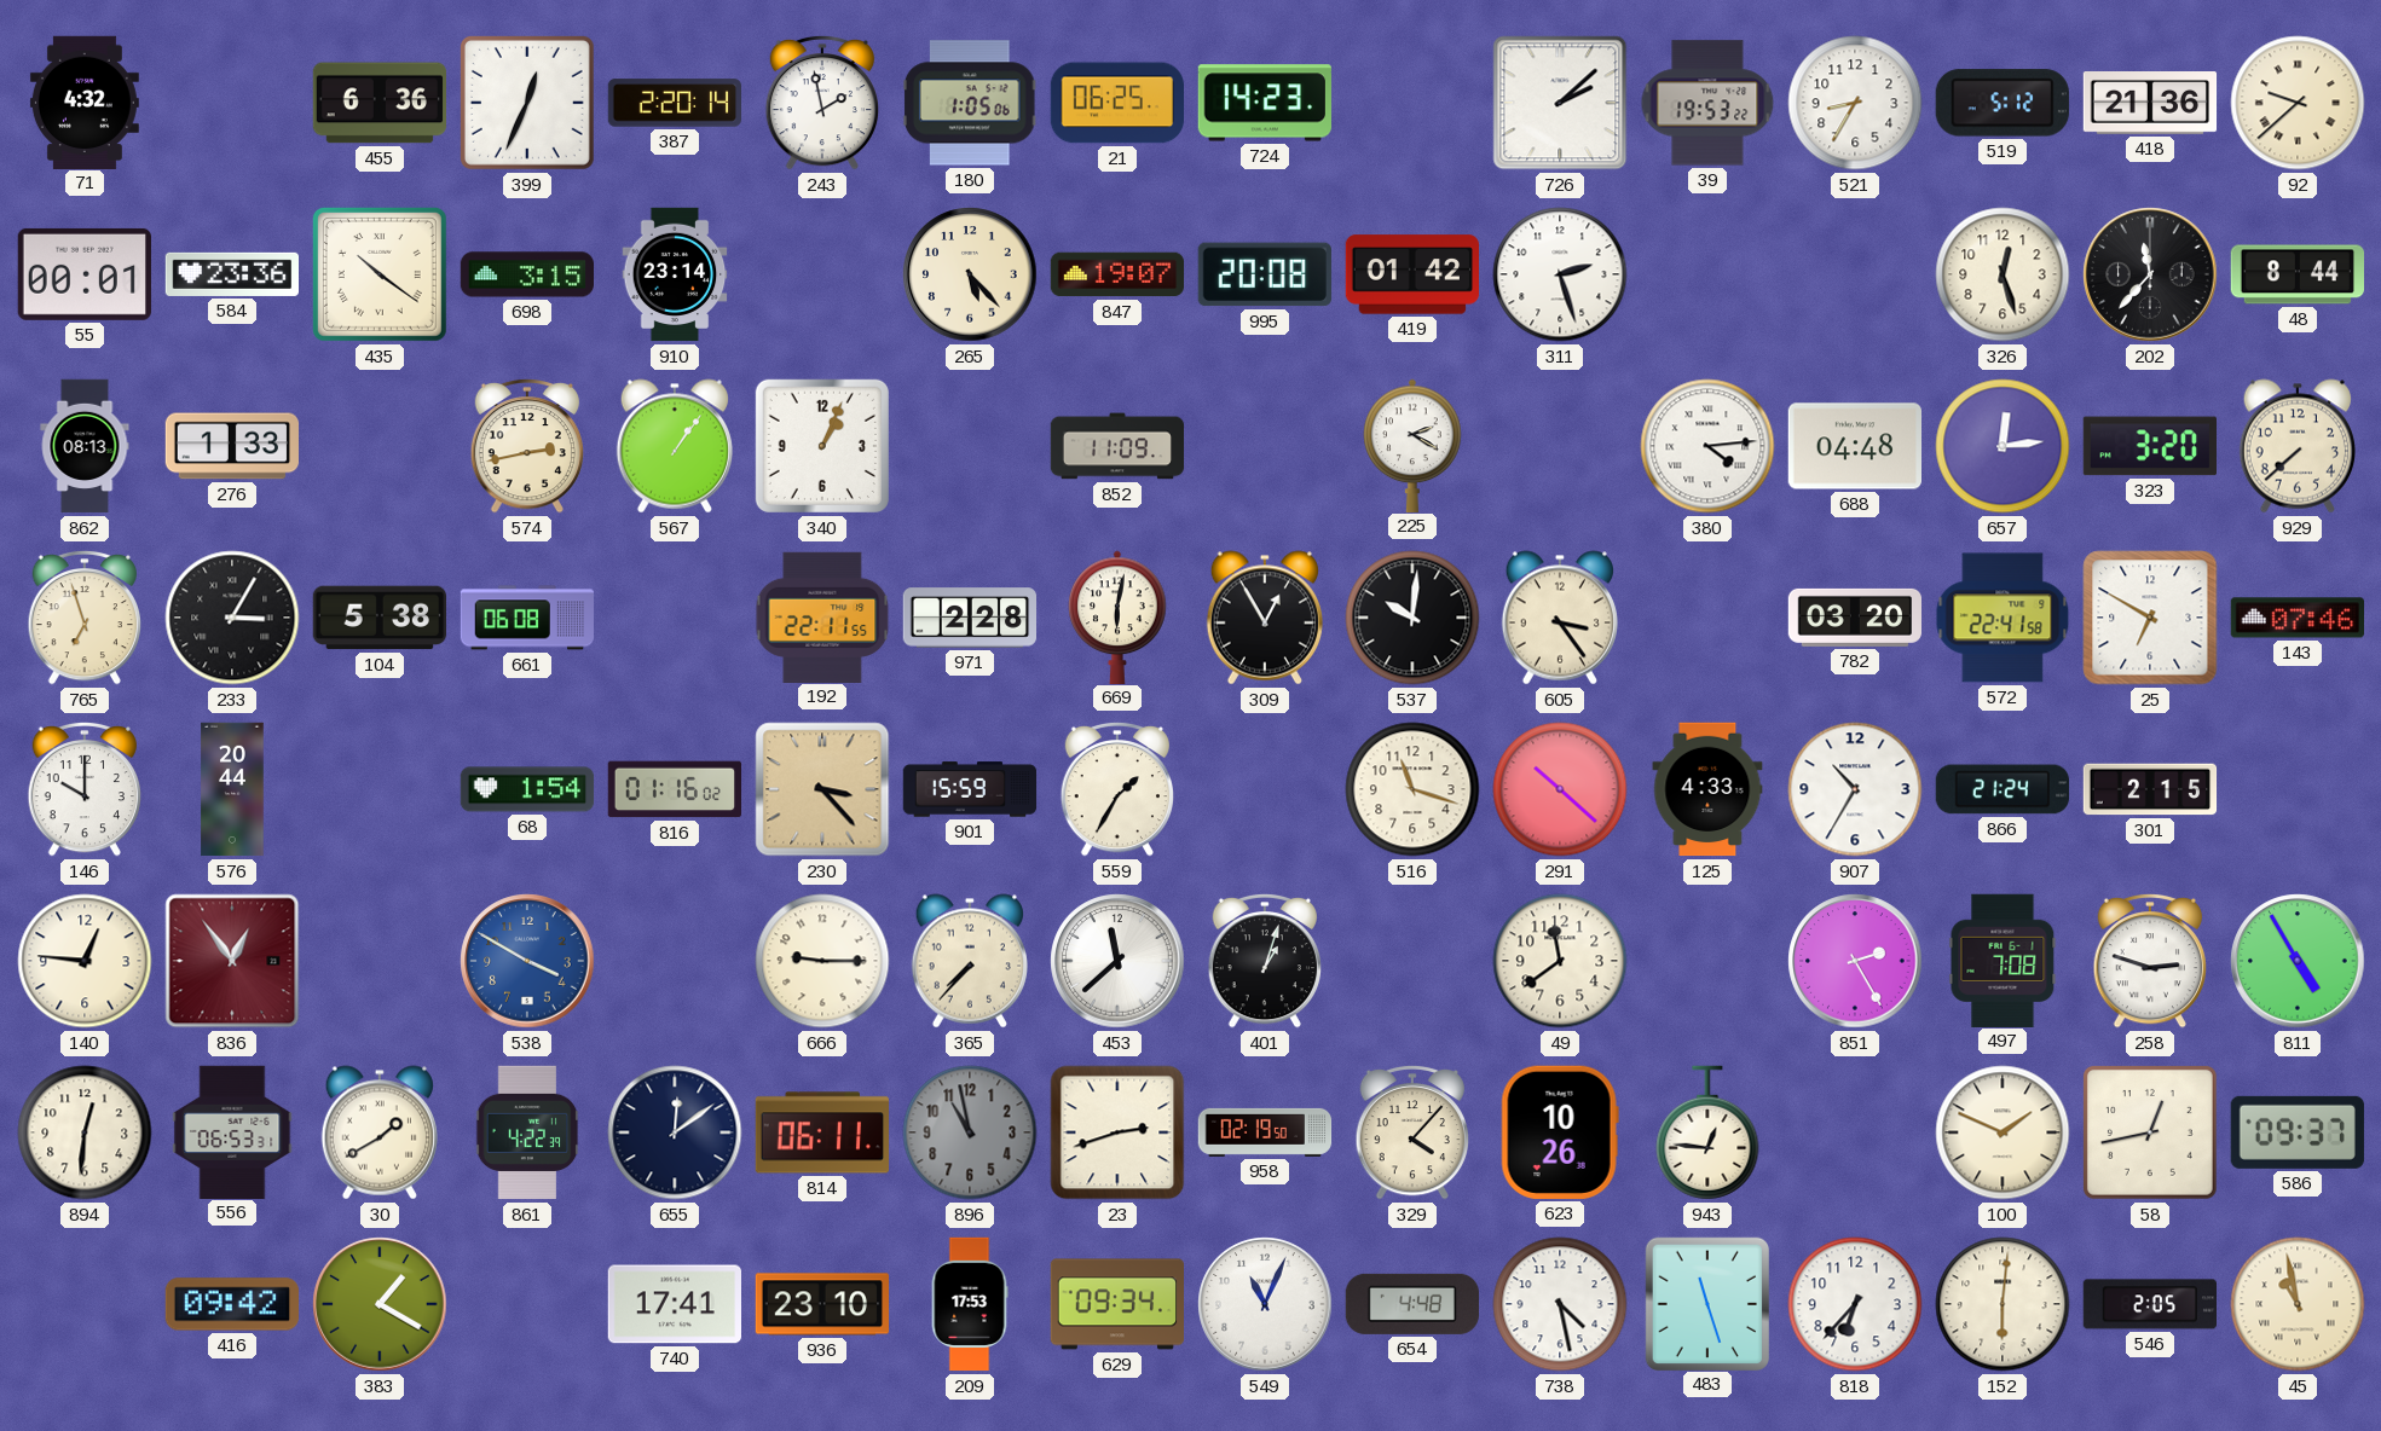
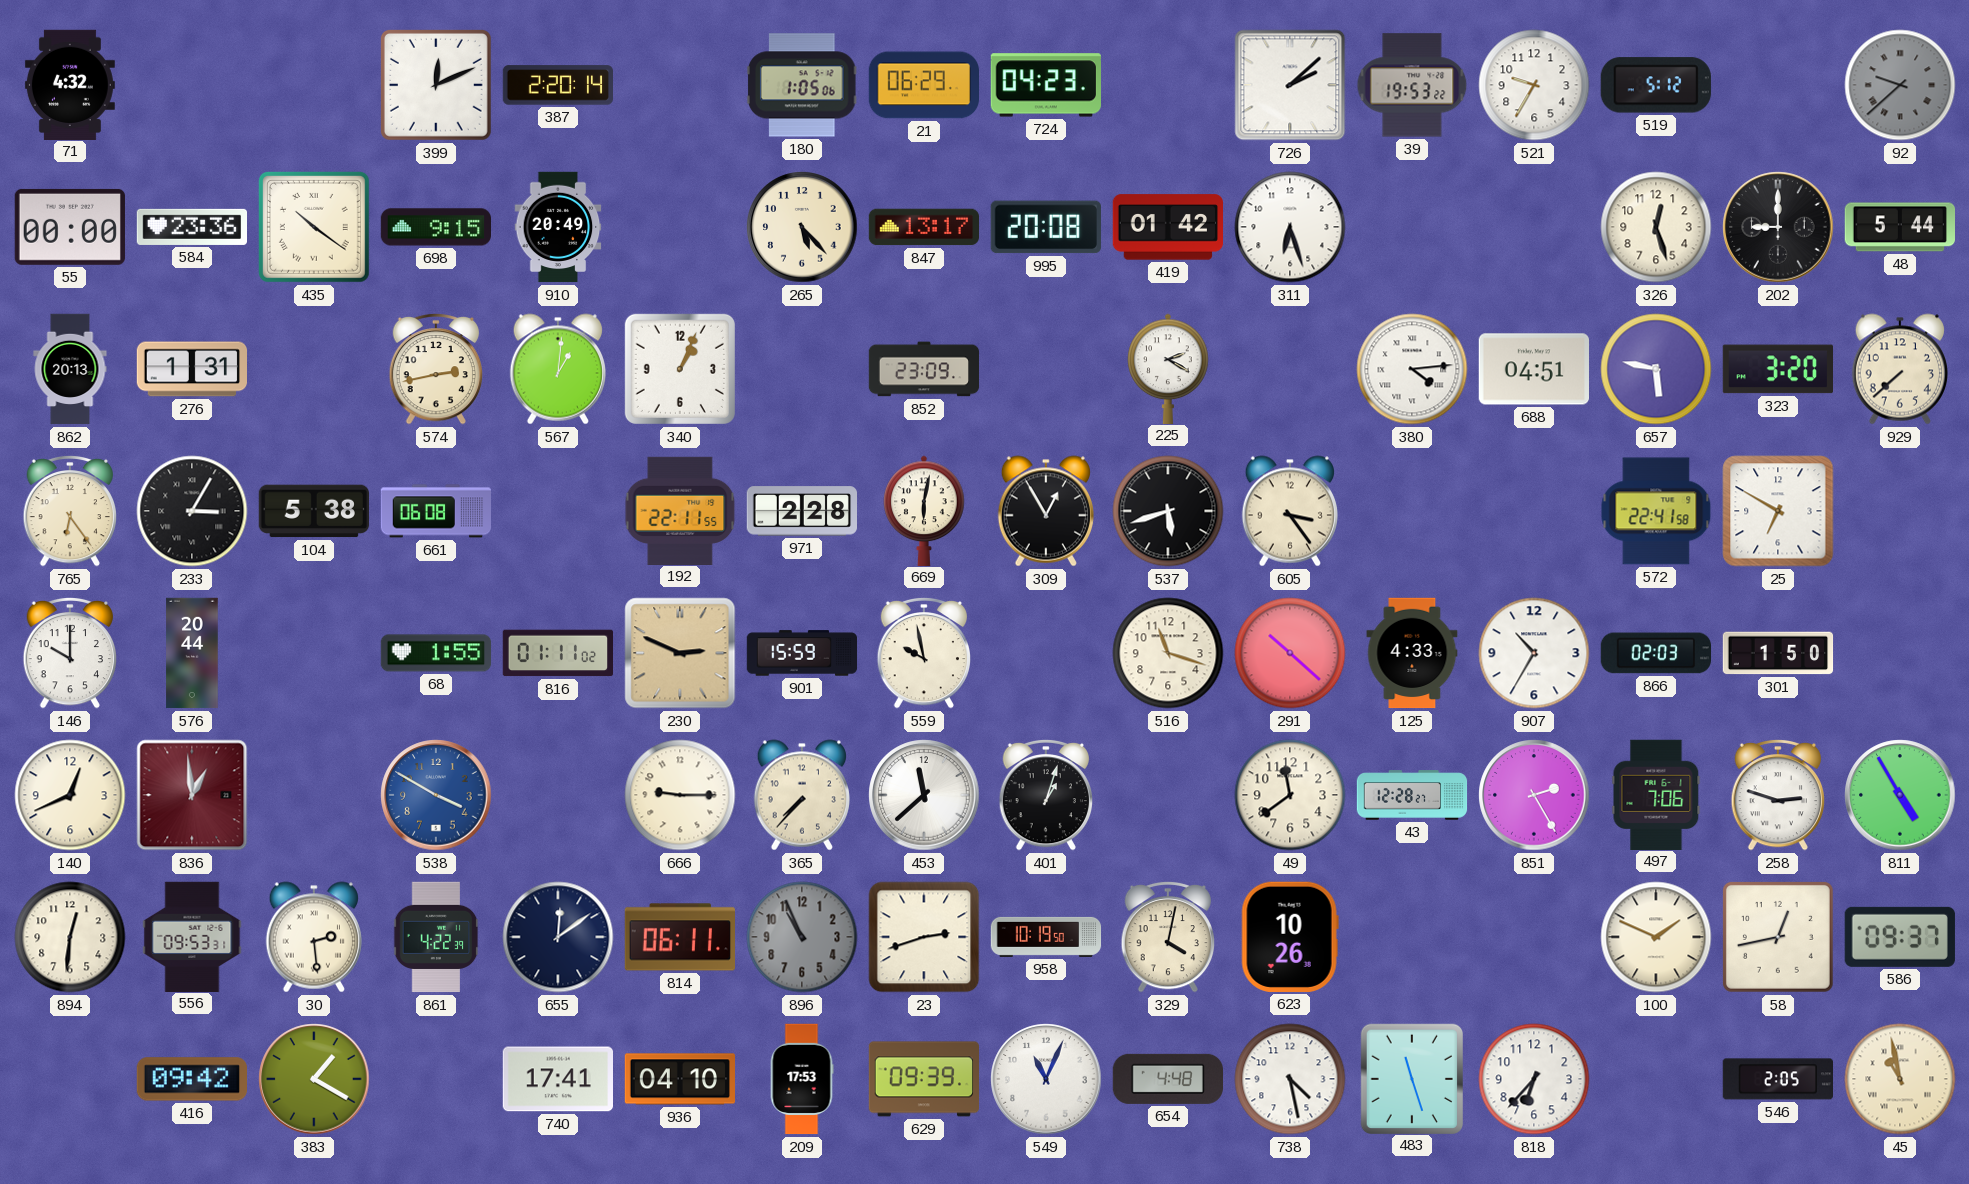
455: 6:36 -> none (380, 103)
399: 12:34 -> 12:11 (436, 85)
243: 1:58 -> none (821, 103)
21: 06:25 -> 06:29 (923, 85)
724: 14:23 -> 04:23 (1046, 85)
521: 8:35 -> 9:35 (1534, 85)
418: 21:36 -> none (2150, 104)
92 dial: cream -> grey (1900, 85)
55: 00:01 -> 00:00 (70, 227)
698: 3:15 -> 9:15 (436, 227)
910: 23:14 -> 20:49 (558, 227)
847: 19:07 -> 13:17 (924, 227)
311: 2:27 -> 6:27 (1290, 227)
202: 11:37 -> 9:00 (1778, 227)
48: 8:44 -> 5:44 (1899, 227)
862: 08:13 -> 20:13 (70, 369)
276: 1:33 -> 1:31 (191, 369)
567: 1:06 -> 1:01 (558, 369)
852: 11:09 -> 23:09 (924, 369)
688: 04:48 -> 04:51 (1533, 369)
657: 12:14 -> 5:47 (1656, 369)
765: 6:57 -> 6:24 (69, 511)
537: 10:01 -> 5:42 (1168, 511)
782: 03:20 -> none (1855, 618)
143: 07:46 -> none (2296, 618)
68: 1:54 -> 1:55 (436, 653)
816: 01:16 -> 01:11 (557, 653)
230: 3:23 -> 2:49 (680, 653)
559: 1:35 -> 9:58 (923, 653)
866: 21:24 -> 02:03 (1655, 653)
301: 2:15 -> 1:50 (1778, 653)
140: 12:46 -> 12:41 (70, 795)
836: 12:54 -> 12:59 (192, 795)
43: none -> 12:28 (1412, 795)
497: 7:08 -> 7:06 (1656, 794)
556: 06:53 -> 09:53 (192, 936)
30: 1:40 -> 2:29 (314, 937)
896: 10:58 -> 10:56 (802, 937)
958: 02:19 -> 10:19 (1046, 937)
329: 4:07 -> 4:02 (1167, 937)
943: 12:46 -> none (1707, 1132)
936: 23:10 -> 04:10 (680, 1079)
629: 09:34 -> 09:39 (923, 1079)
152: 6:01 -> none (2003, 1304)
